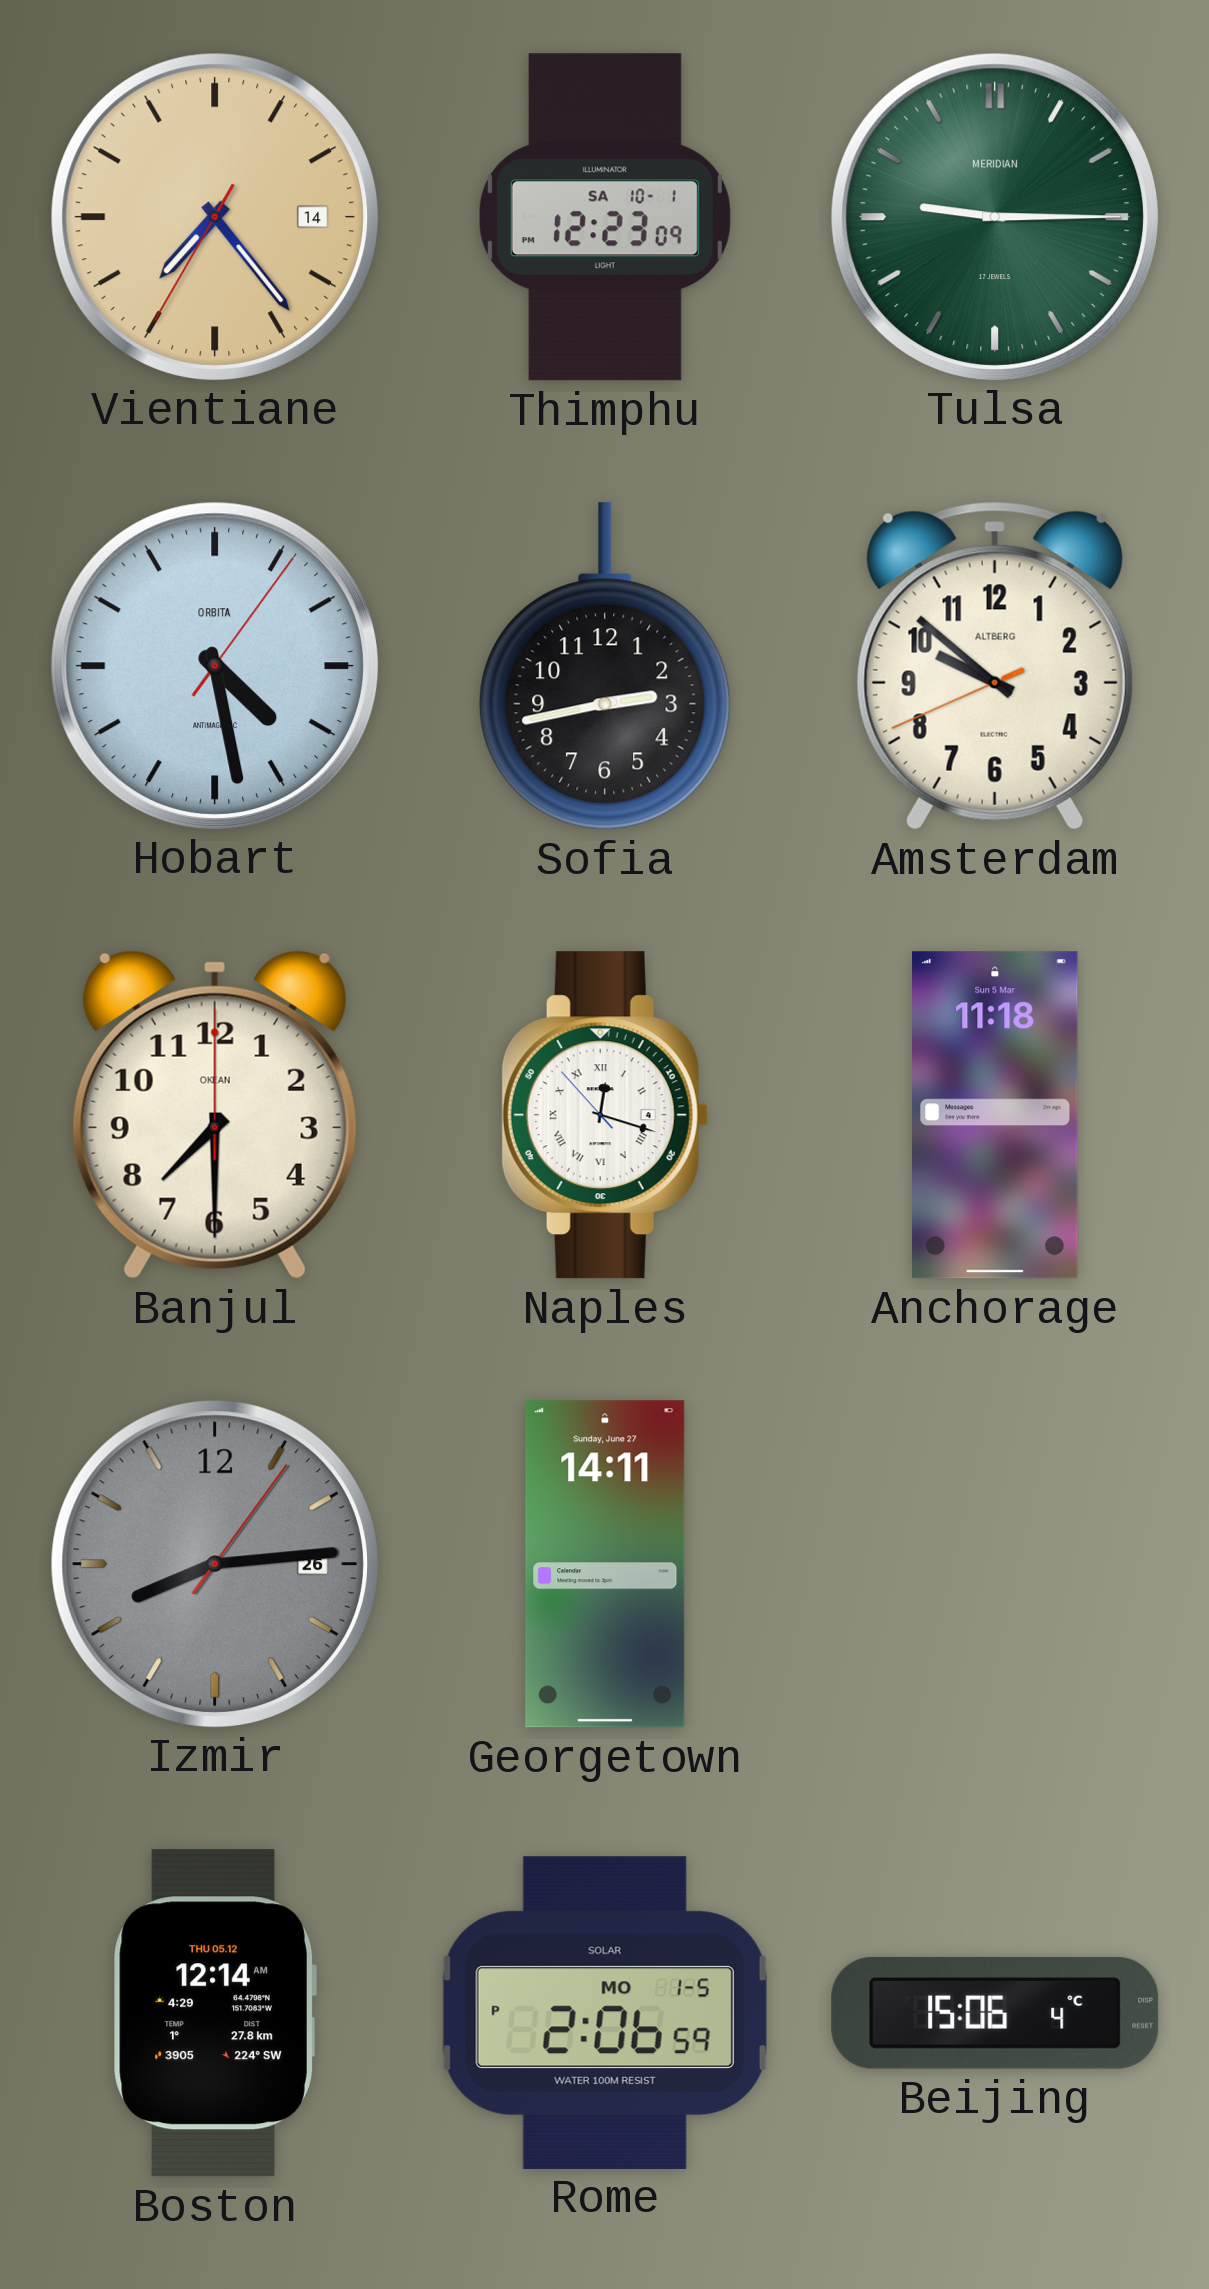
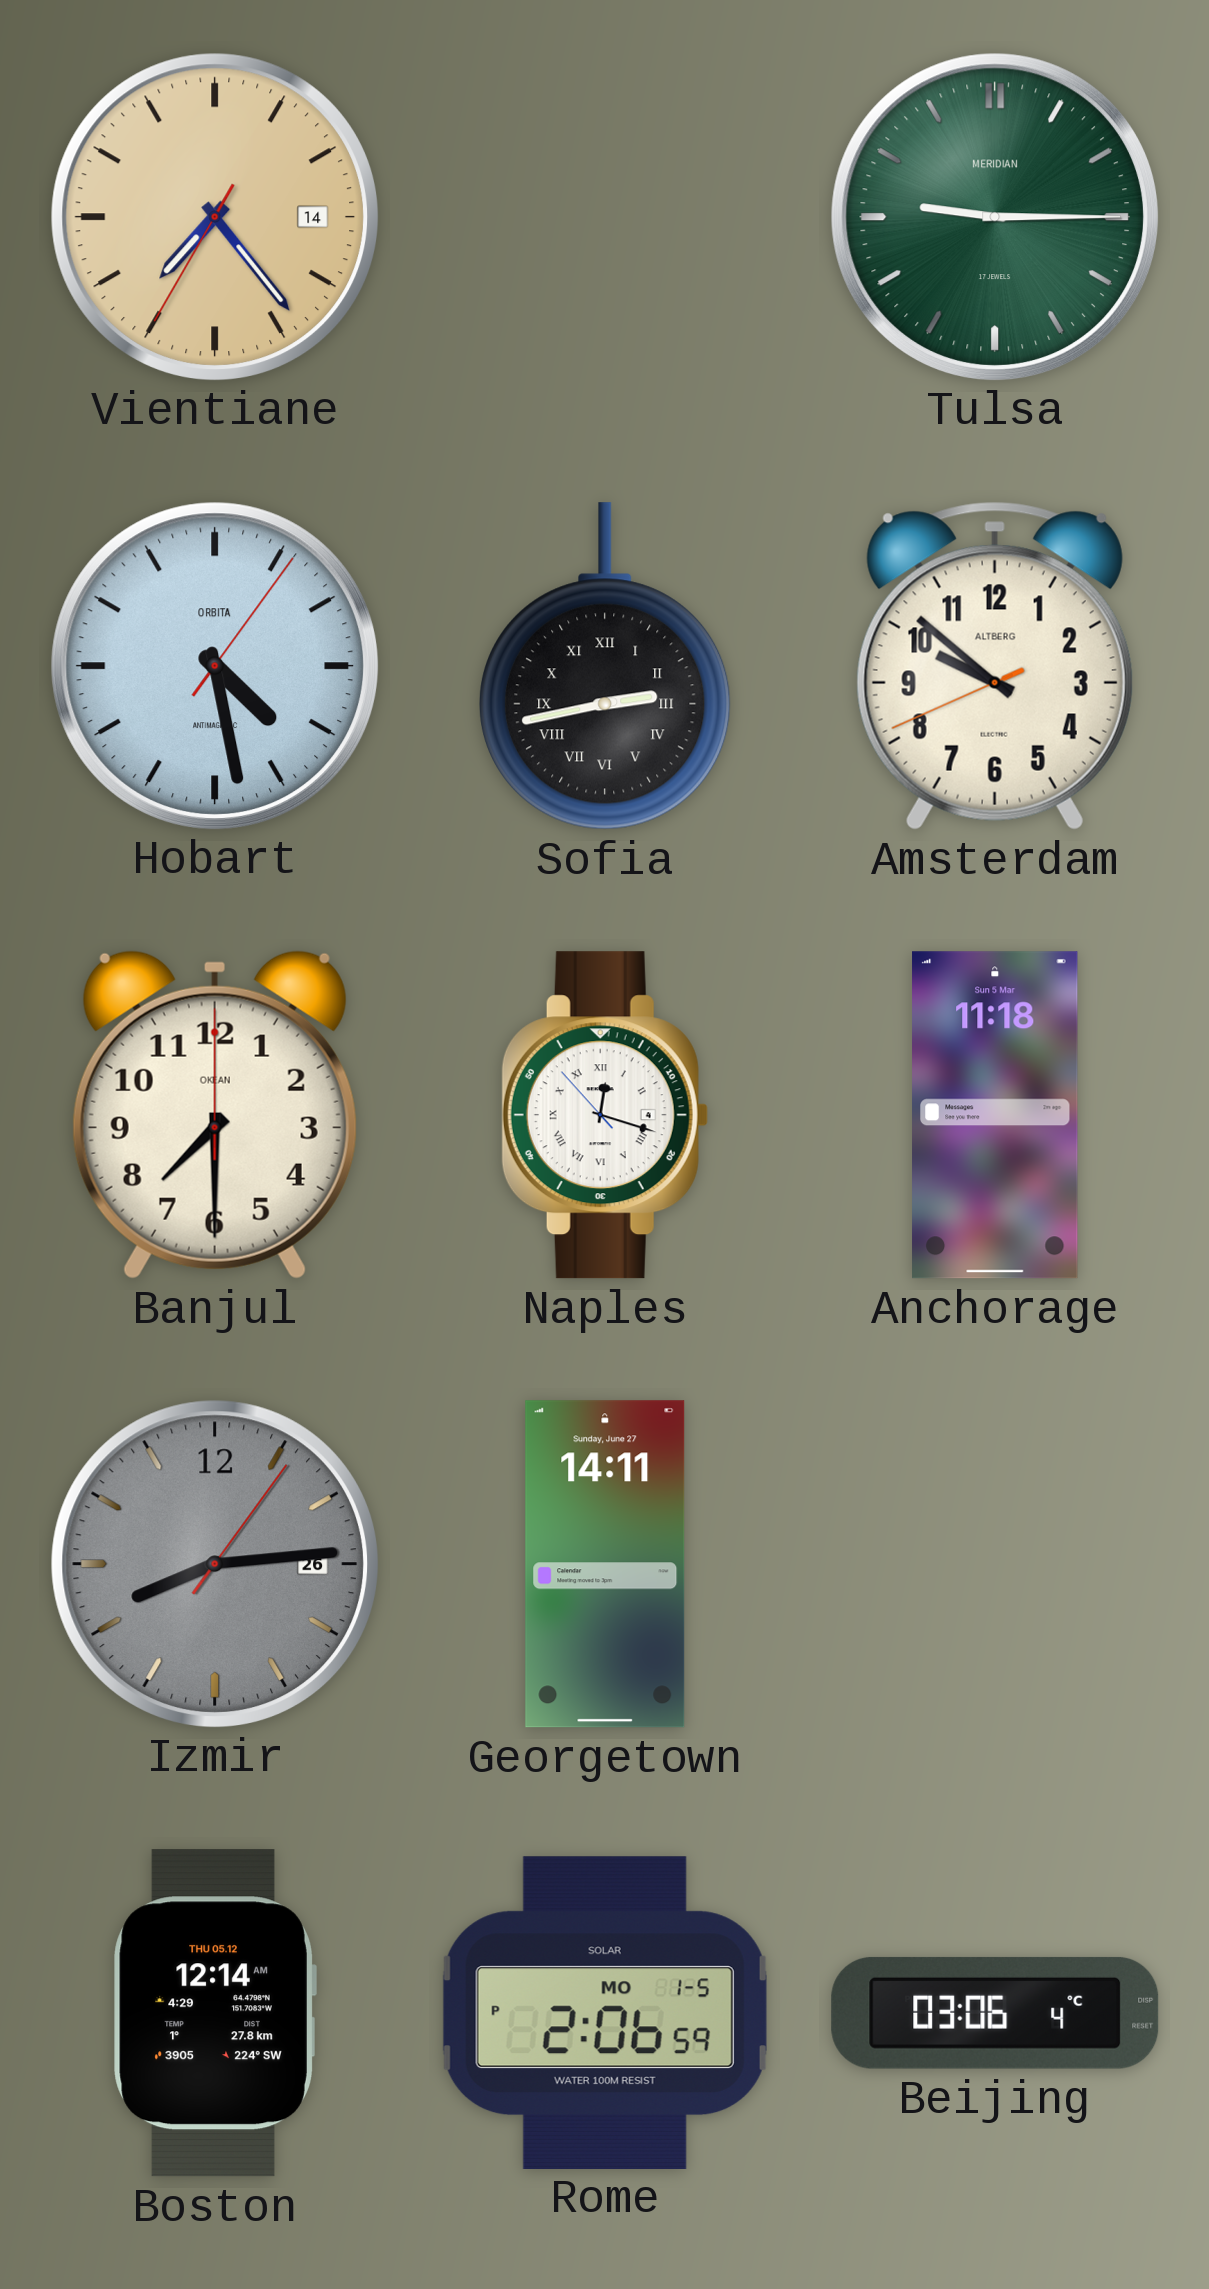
Thimphu: 12:23 -> none (605, 217)
Sofia numerals: Arabic -> Roman (605, 666)
Beijing: 15:06 -> 03:06 (995, 2013)
